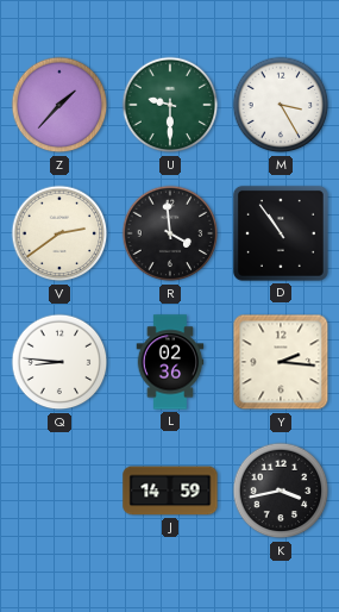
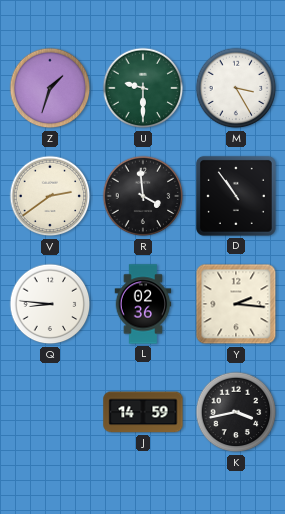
Z: 1:37 -> 1:33 (50, 88)
